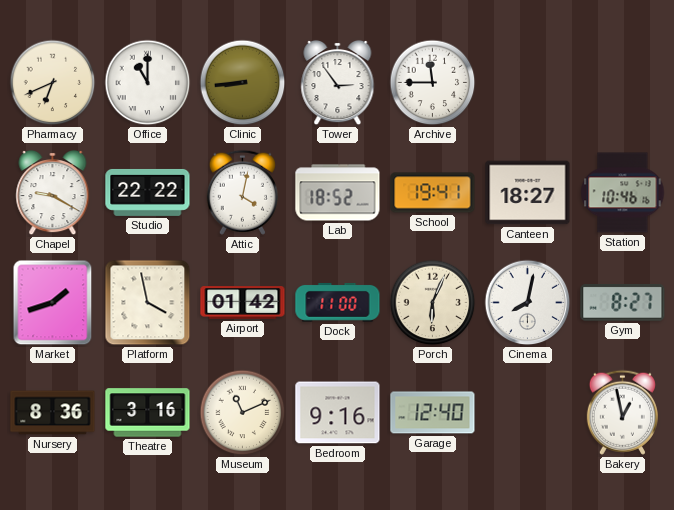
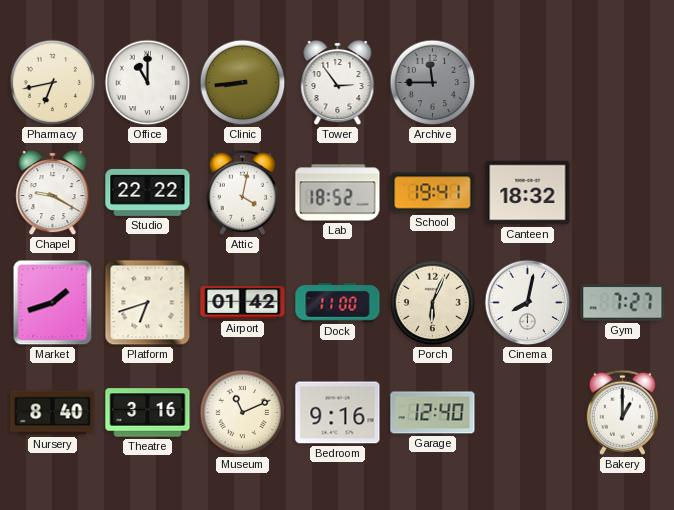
Pharmacy: 6:41 -> 6:43 (53, 83)
Archive dial: white -> grey (433, 83)
Canteen: 18:27 -> 18:32 (528, 193)
Station: 10:46 -> none (623, 193)
Platform: 3:58 -> 6:42 (148, 303)
Gym: 8:27 -> 7:27 (623, 303)
Nursery: 8:36 -> 8:40 (53, 413)
Bakery: 12:58 -> 1:00 (622, 412)
